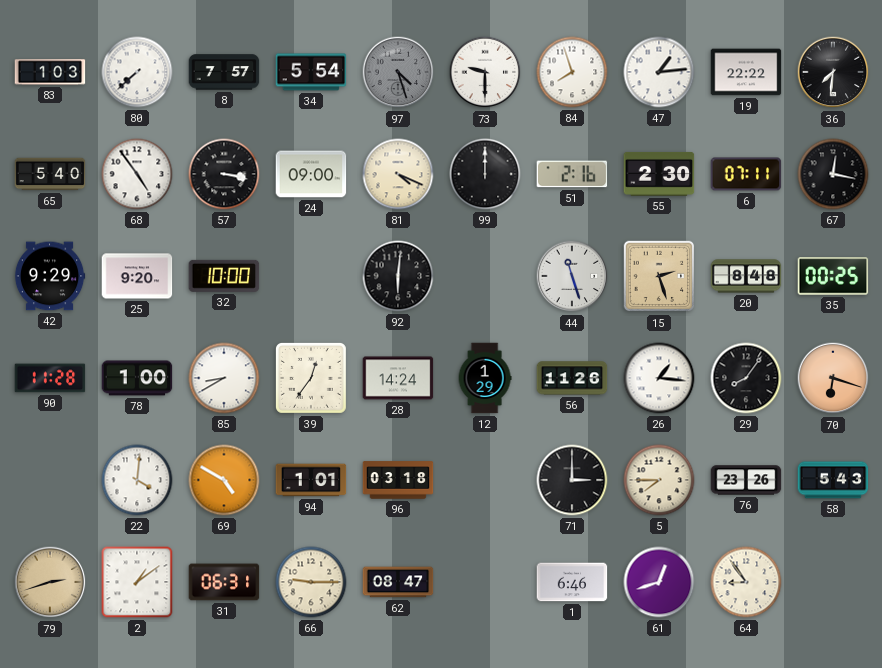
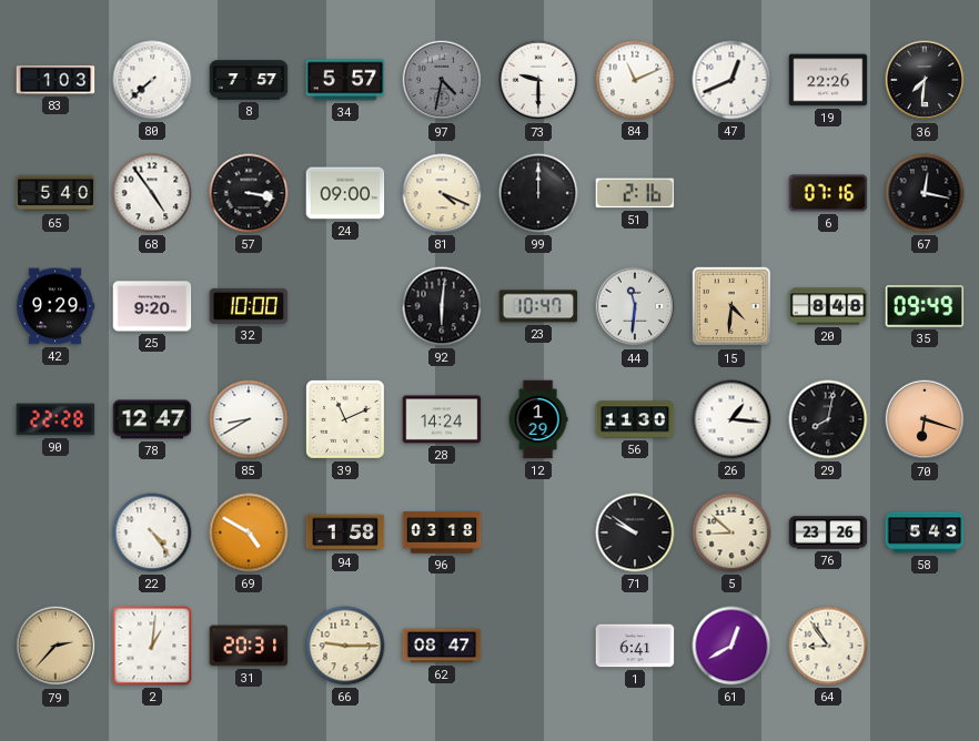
34: 5:54 -> 5:57 (345, 80)
97: 4:27 -> 4:32 (442, 80)
84: 7:57 -> 11:11 (635, 80)
47: 1:14 -> 12:41 (731, 80)
19: 22:22 -> 22:26 (828, 80)
55: 2:30 -> none (659, 174)
6: 07:11 -> 07:16 (828, 193)
23: none -> 10:47 (538, 306)
44: 11:27 -> 11:31 (635, 306)
15: 2:27 -> 4:31 (731, 306)
35: 00:25 -> 09:49 (925, 306)
90: 11:28 -> 22:28 (55, 419)
78: 1:00 -> 12:47 (152, 419)
39: 12:36 -> 11:11 (345, 419)
56: 11:26 -> 11:30 (635, 419)
29: 8:06 -> 8:02 (828, 419)
22: 4:01 -> 4:24 (152, 532)
94: 1:01 -> 1:58 (345, 532)
71: 3:00 -> 9:51 (635, 532)
5: 7:45 -> 8:52 (731, 532)
79: 2:42 -> 2:37 (55, 646)
2: 1:09 -> 1:01 (152, 646)
31: 06:31 -> 20:31 (249, 646)
1: 6:46 -> 6:41 (635, 646)
61: 12:42 -> 12:40 (731, 646)
